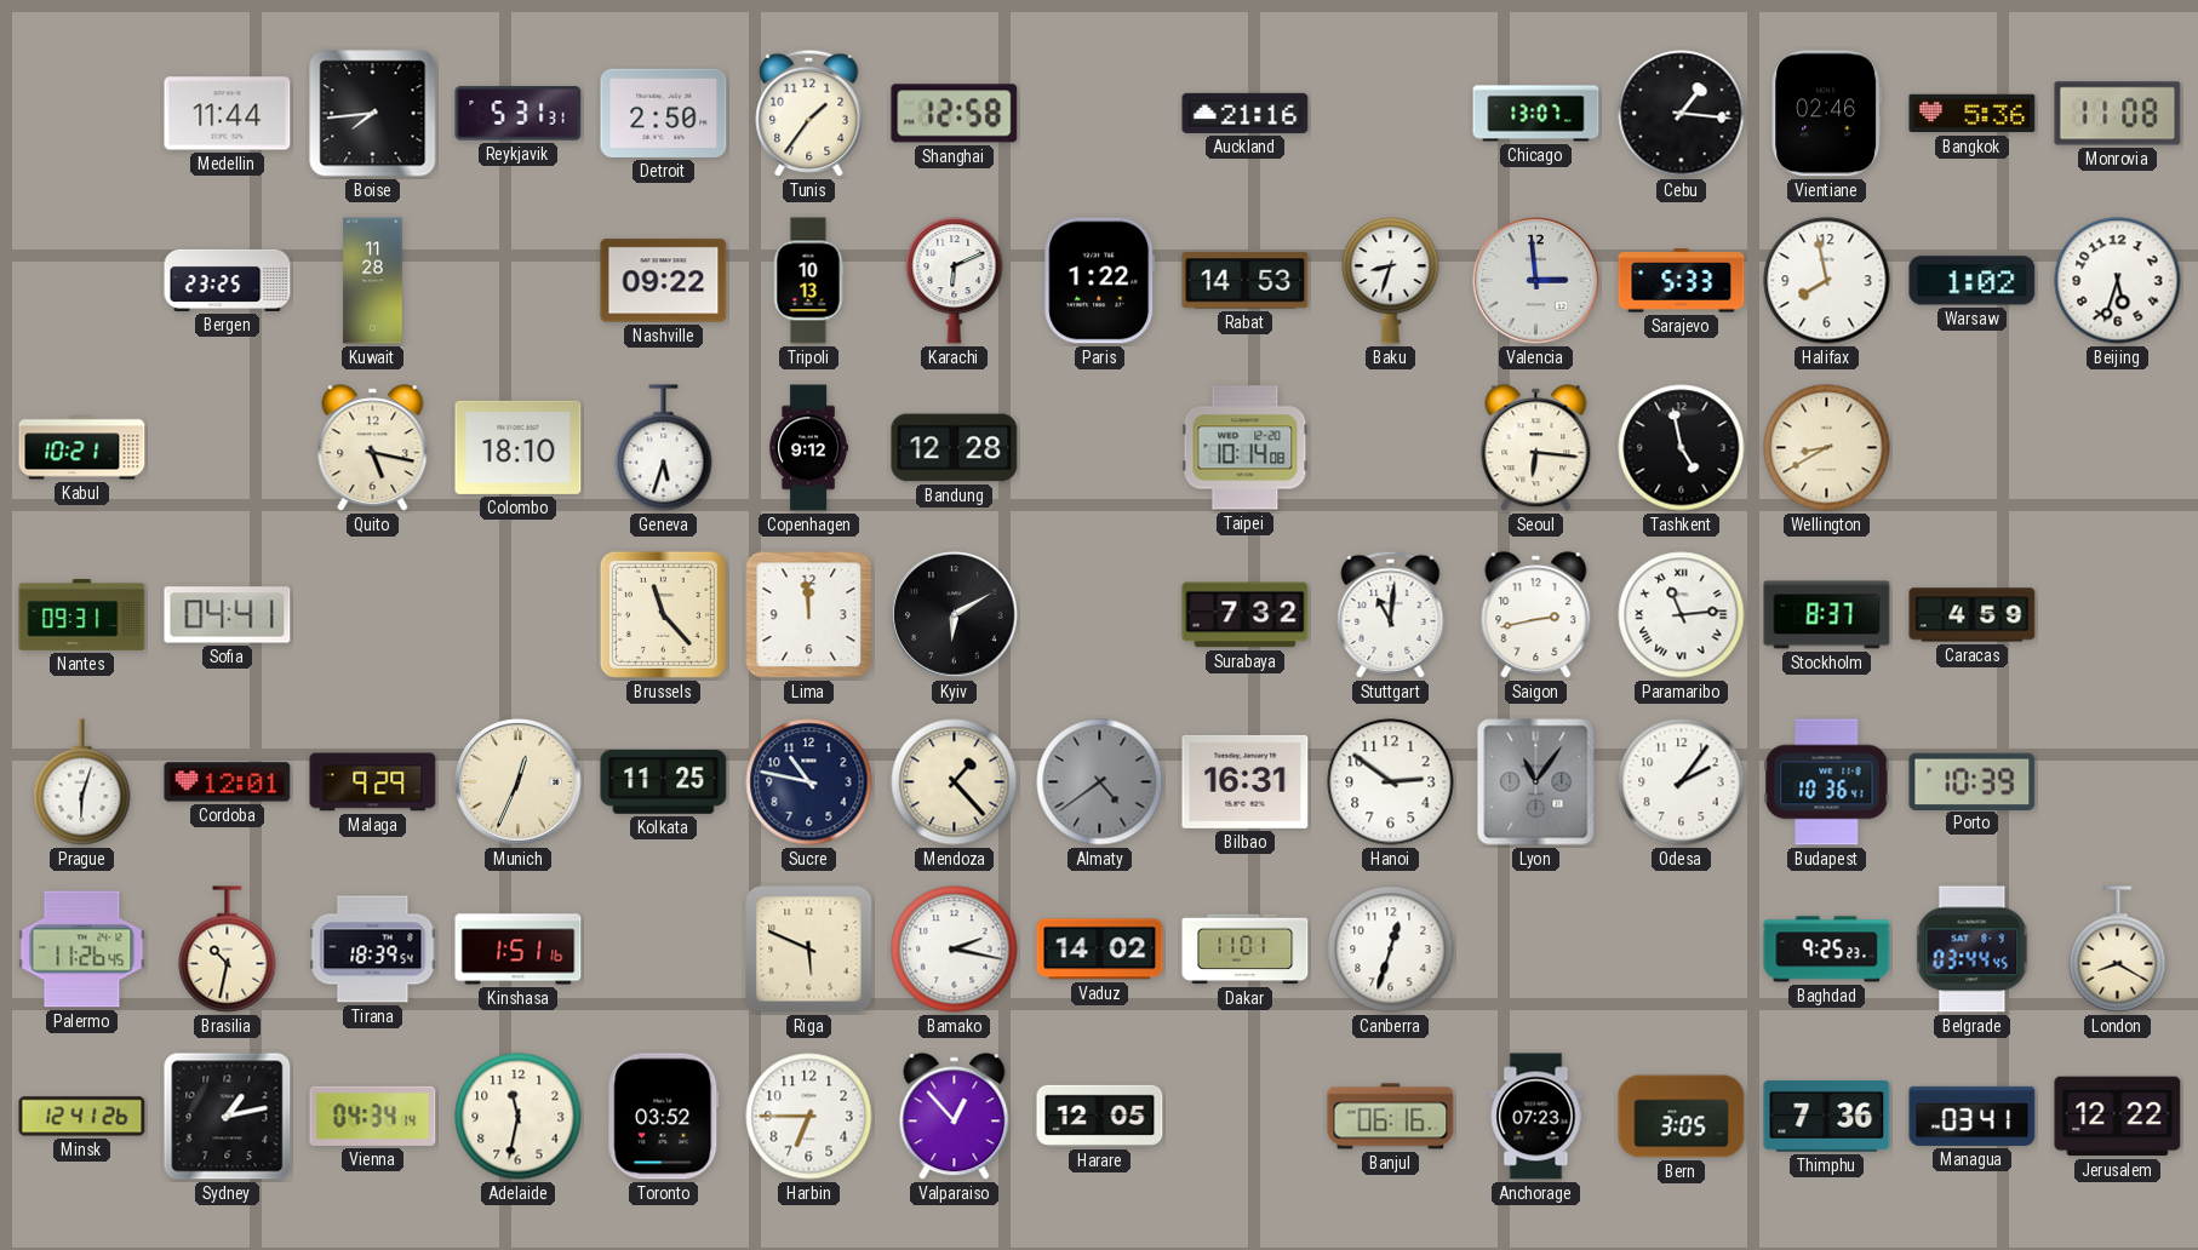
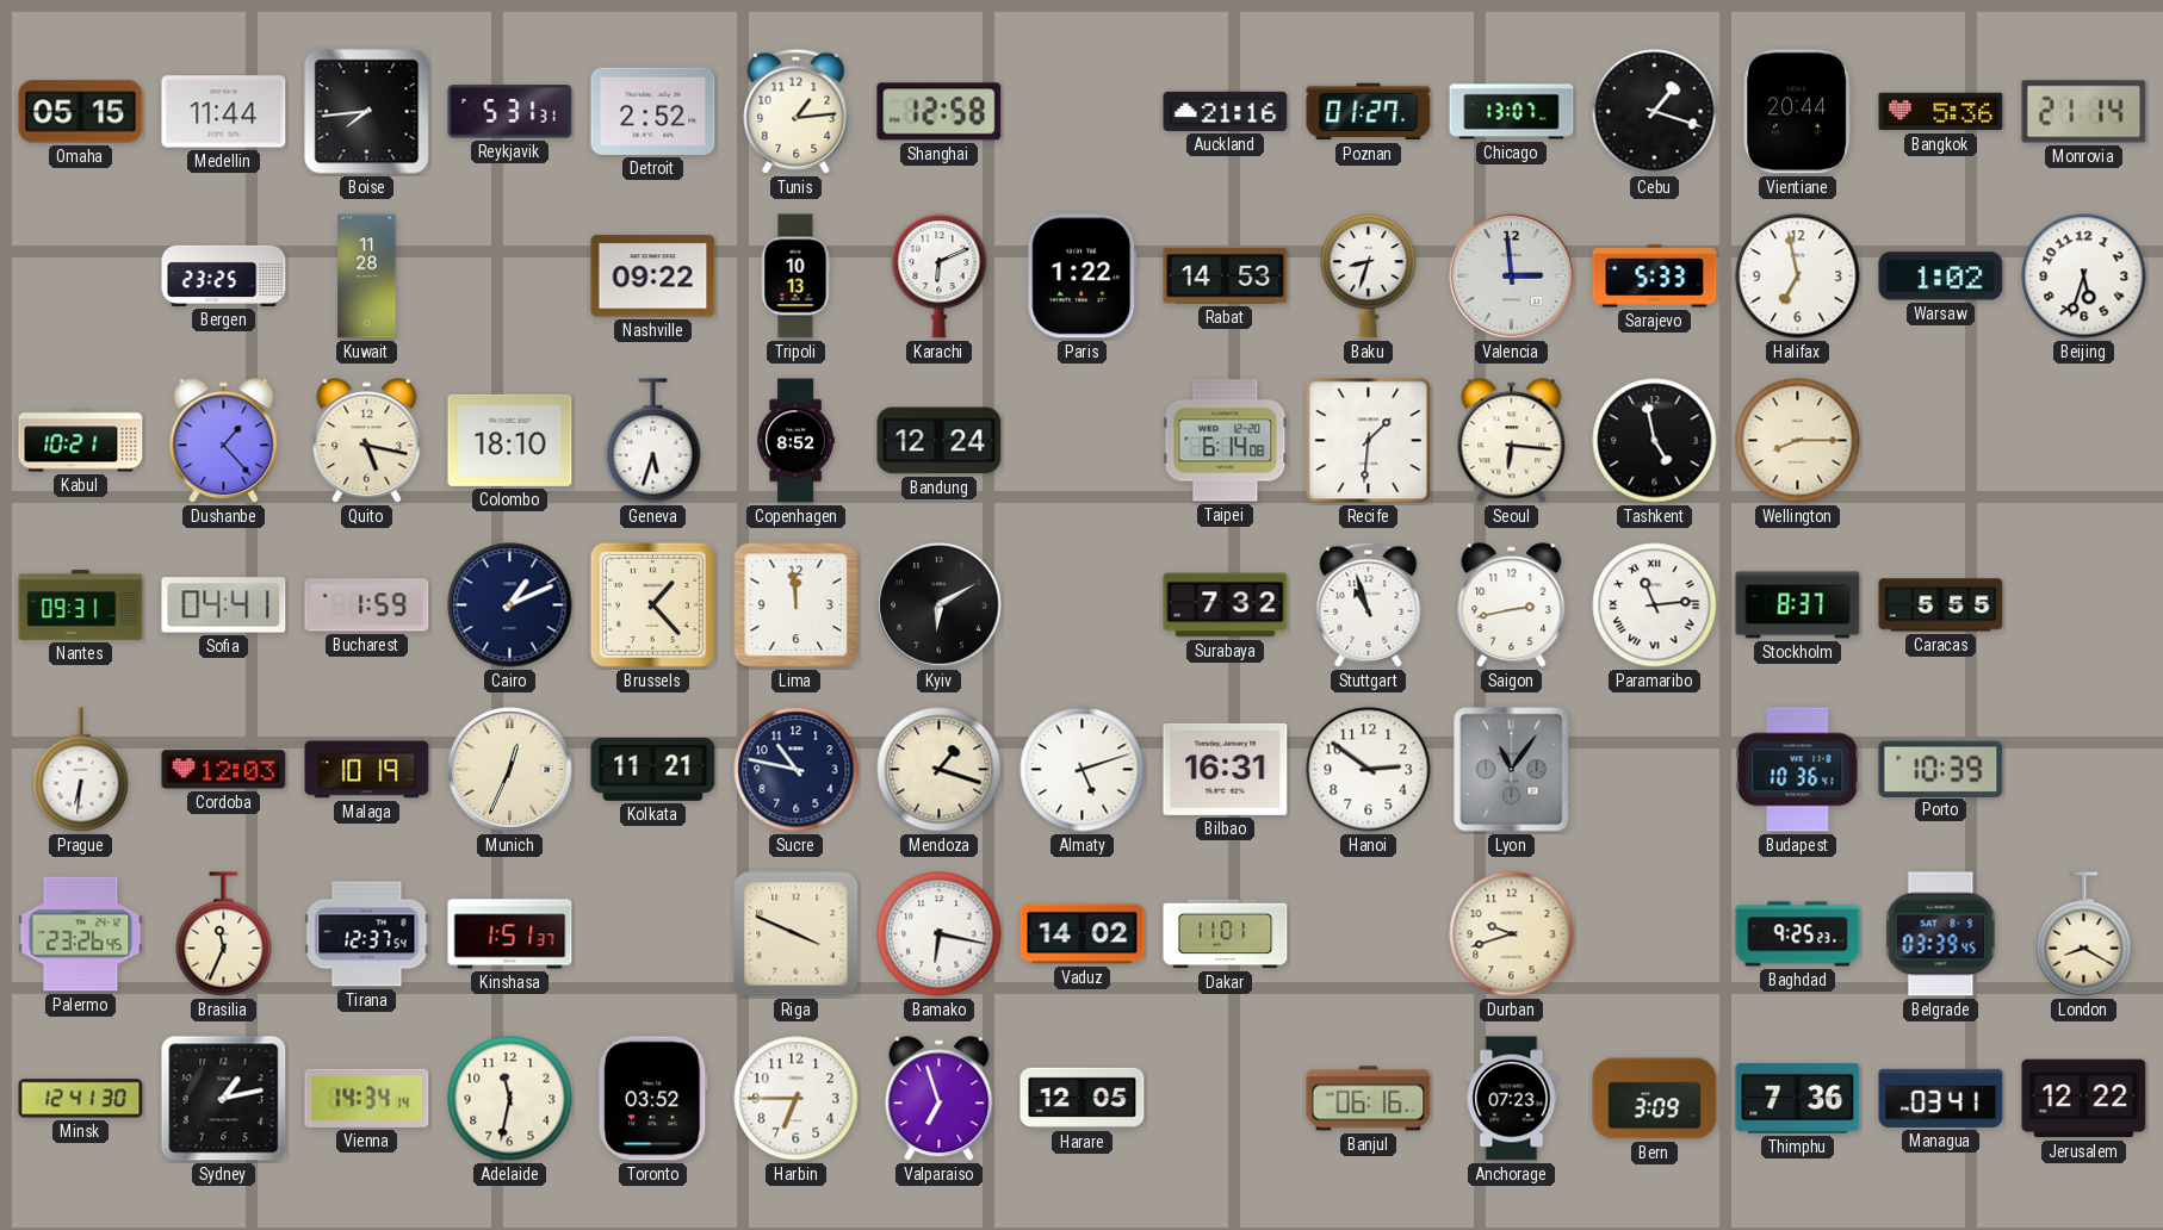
Omaha: none -> 05:15 (81, 112)
Detroit: 2:50 -> 2:52 (653, 111)
Tunis: 1:36 -> 1:14 (797, 111)
Poznan: none -> 01:27 (1369, 112)
Cebu: 1:16 -> 1:18 (1655, 112)
Vientiane: 02:46 -> 20:44 (1798, 112)
Monrovia: 11:08 -> 21:14 (2084, 112)
Halifax: 7:58 -> 6:58 (1798, 277)
Dushanbe: none -> 1:23 (224, 441)
Copenhagen: 9:12 -> 8:52 (795, 441)
Bandung: 12:28 -> 12:24 (940, 441)
Taipei: 10:14 -> 6:14 (1226, 441)
Recife: none -> 1:31 (1369, 441)
Wellington: 8:40 -> 8:15 (1798, 441)
Bucharest: none -> 1:59 (367, 605)
Cairo: none -> 1:11 (510, 605)
Brussels: 11:23 -> 1:23 (652, 604)
Stuttgart: 11:01 -> 10:57 (1369, 604)
Caracas: 4:59 -> 5:55 (1941, 605)
Prague: 6:03 -> 6:31 (81, 770)
Cordoba: 12:01 -> 12:03 (224, 770)
Malaga: 9:29 -> 10:19 (367, 770)
Kolkata: 11:25 -> 11:21 (653, 770)
Mendoza: 1:23 -> 1:18 (940, 770)
Almaty: 4:39 -> 5:12 (1083, 770)
Almaty dial: grey -> white (1083, 770)
Odesa: 2:06 -> none (1682, 782)
Palermo: 11:26 -> 23:26 (81, 934)
Brasilia: 10:32 -> 11:34 (224, 934)
Tirana: 18:39 -> 12:37 (367, 934)
Kinshasa: 1:51:16 -> 1:51:37 (510, 934)
Riga: 5:49 -> 3:49 (797, 934)
Bamako: 2:17 -> 6:17 (940, 934)
Canberra: 12:33 -> none (1391, 950)
Durban: none -> 9:42 (1512, 934)
Belgrade: 03:44 -> 03:39 (1941, 934)
Minsk: 12:41:26 -> 12:41:30 (81, 1099)
Vienna: 04:34 -> 14:34 (367, 1098)
Valparaiso: 12:53 -> 6:57 (940, 1099)
Bern: 3:05 -> 3:09 (1655, 1099)
